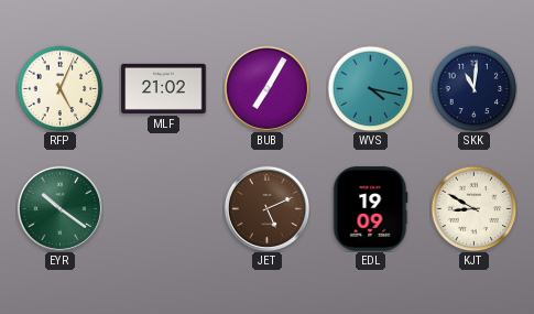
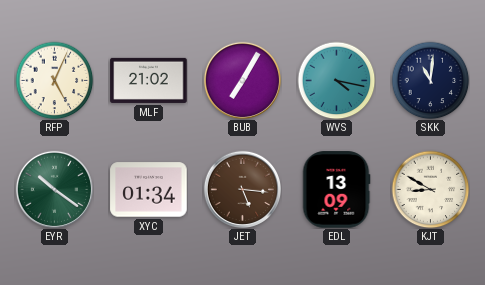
XYC: none -> 01:34 (149, 190)
JET: 5:11 -> 5:16 (242, 189)
EDL: 19:09 -> 13:09 (336, 190)
